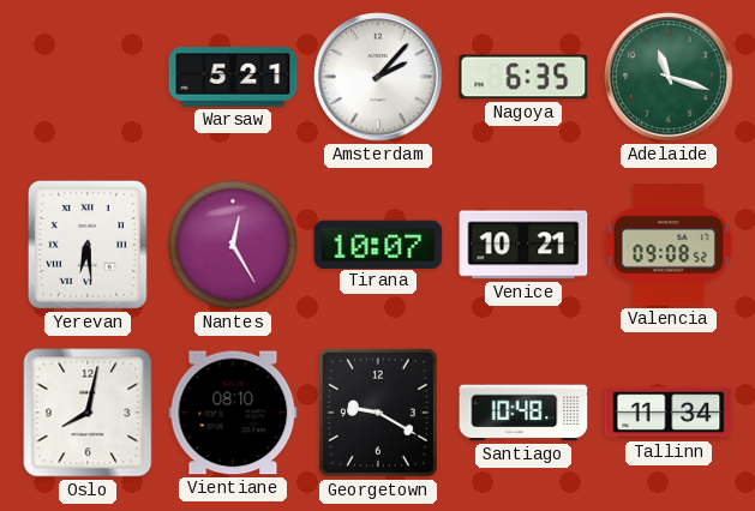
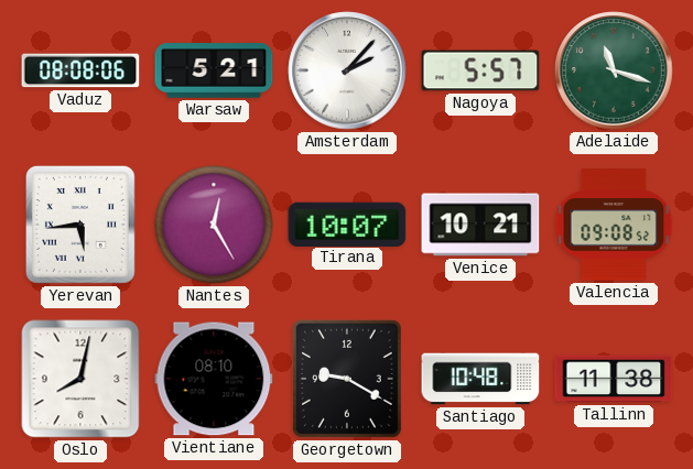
Vaduz: none -> 08:08 (80, 70)
Nagoya: 6:35 -> 5:57 (480, 70)
Yerevan: 6:29 -> 5:44 (80, 225)
Tallinn: 11:34 -> 11:38 (614, 379)
